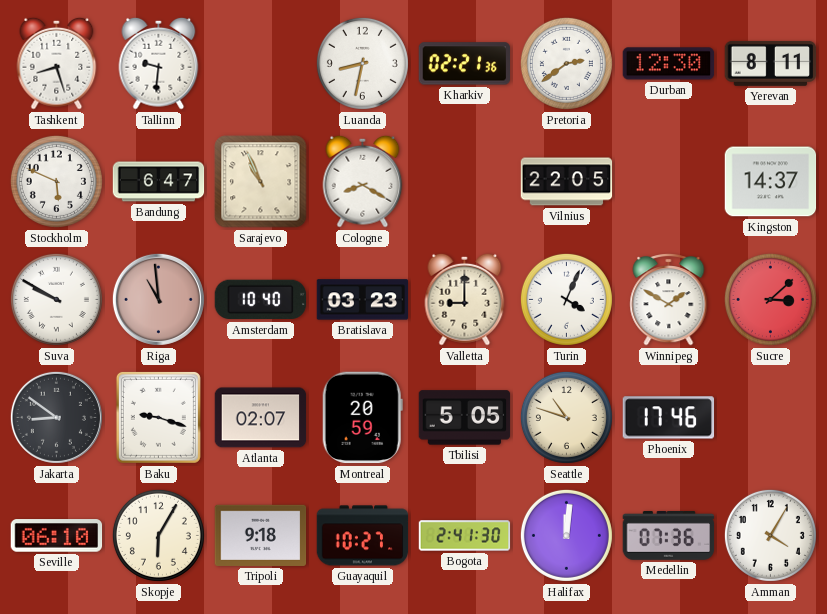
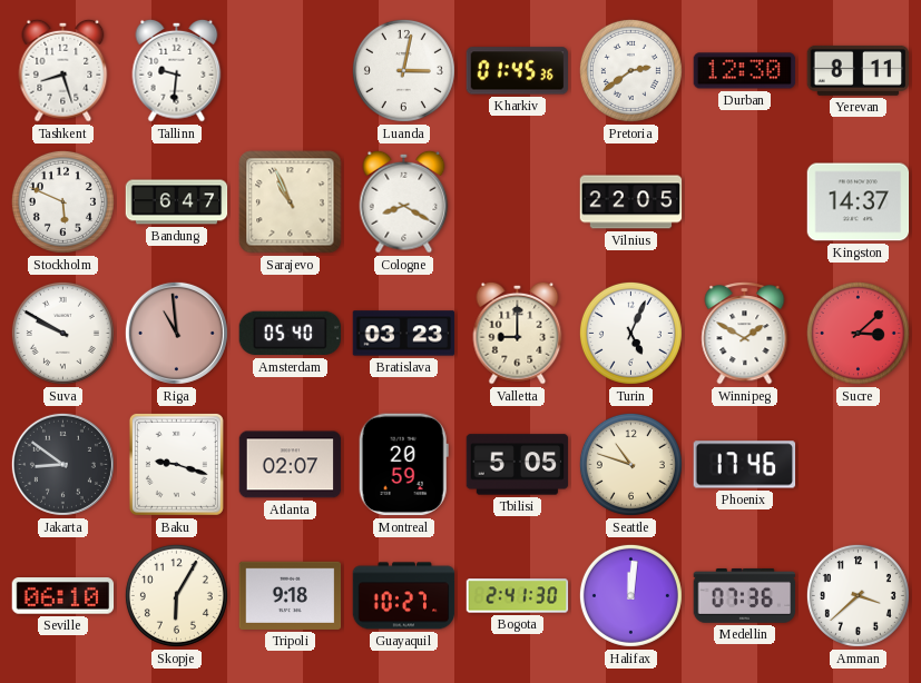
Luanda: 8:32 -> 3:02 (403, 70)
Kharkiv: 02:21 -> 01:45 (517, 71)
Amsterdam: 10:40 -> 05:40 (291, 334)
Turin: 4:04 -> 5:04 (630, 333)
Amman: 4:05 -> 3:38 (858, 595)
